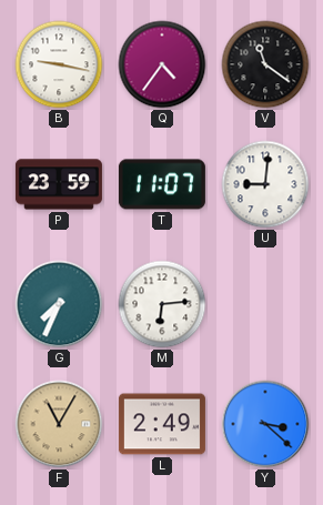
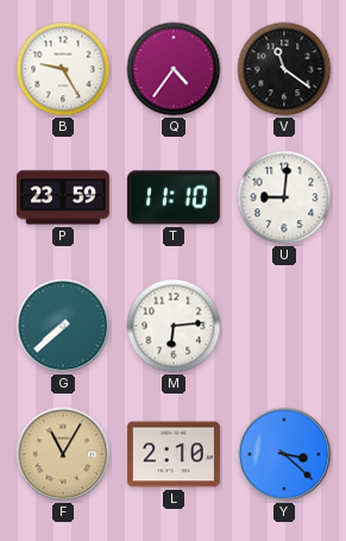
B: 9:17 -> 9:25 (63, 69)
T: 11:07 -> 11:10 (174, 197)
G: 7:34 -> 7:38 (63, 326)
L: 2:49 -> 2:10 (174, 454)
